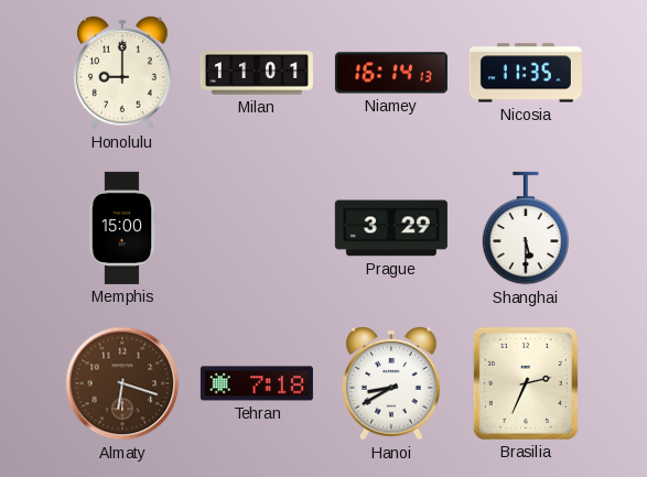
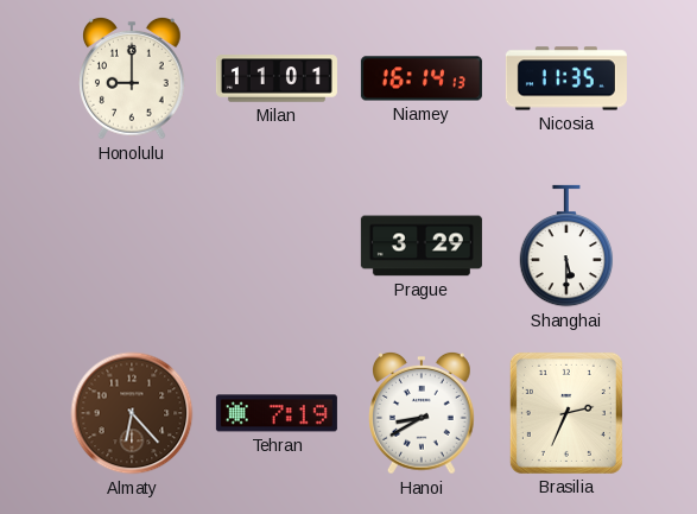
Memphis: 15:00 -> none (122, 228)
Almaty: 6:18 -> 6:23 (132, 413)
Tehran: 7:18 -> 7:19 (277, 413)
